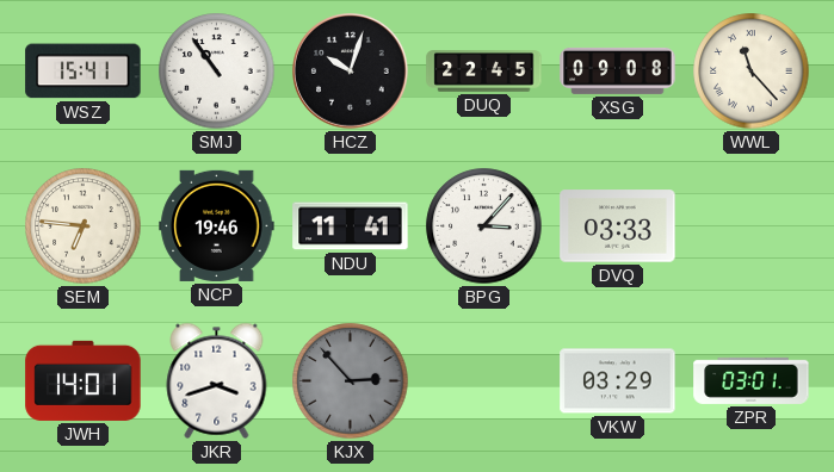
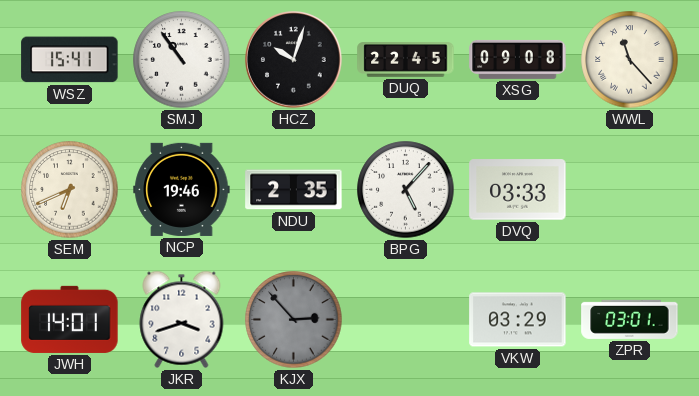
SEM: 6:46 -> 6:41 (70, 190)
NDU: 11:41 -> 2:35 (294, 190)
BPG: 3:07 -> 5:07 (406, 190)
